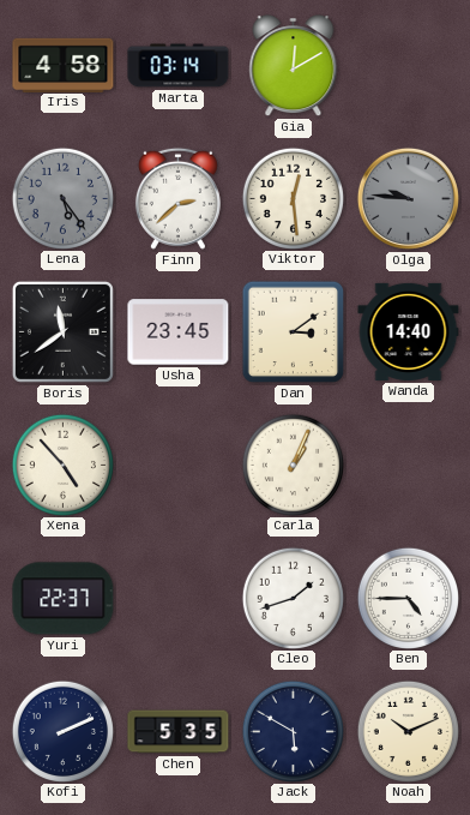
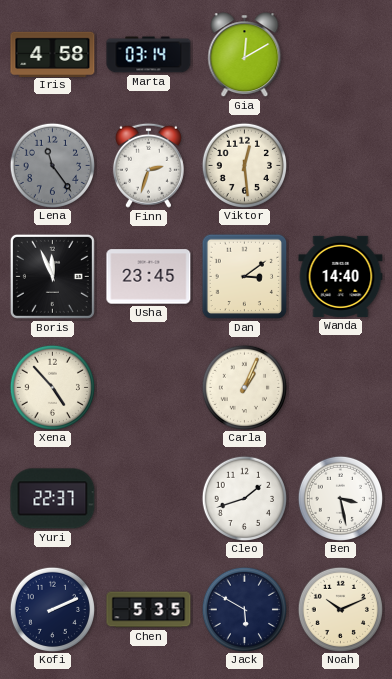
Lena: 5:24 -> 11:24 (52, 165)
Finn: 2:38 -> 2:33 (148, 165)
Olga: 9:46 -> none (408, 198)
Boris: 11:39 -> 11:56 (52, 276)
Ben: 4:45 -> 3:28 (340, 498)
